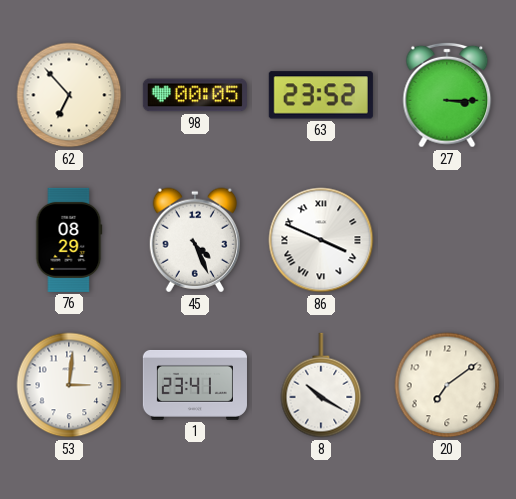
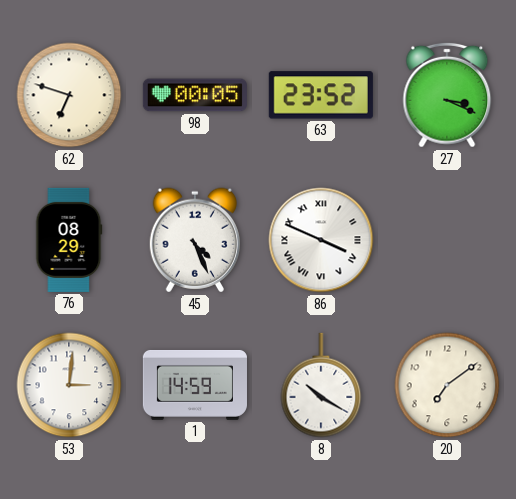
62: 6:53 -> 6:48 (69, 95)
27: 3:15 -> 3:19 (447, 95)
1: 23:41 -> 14:59 (195, 385)
